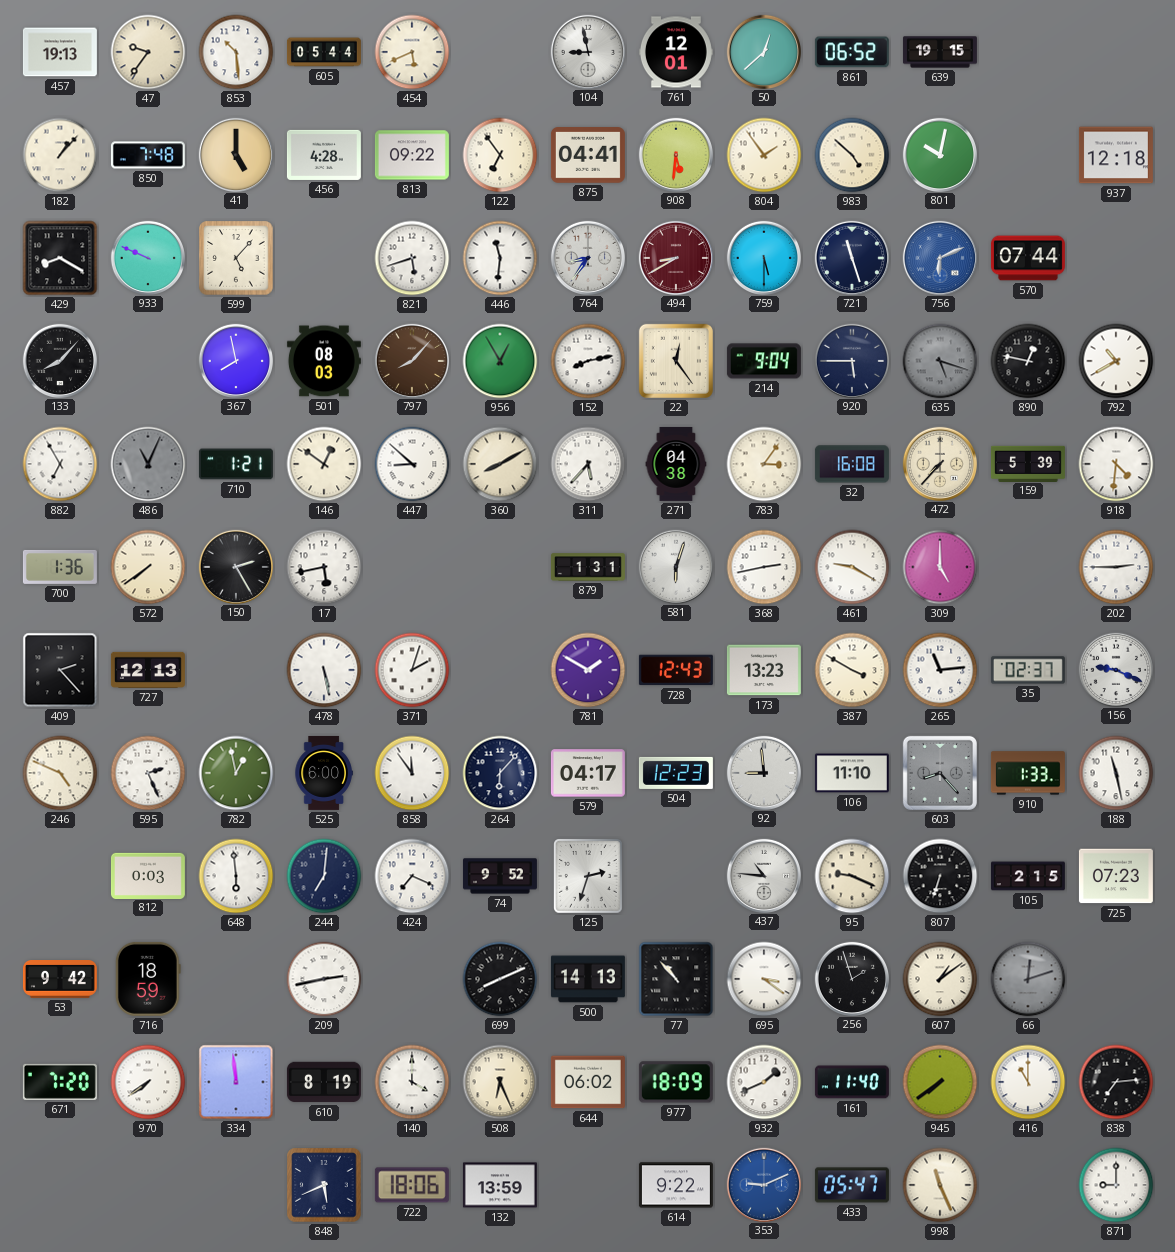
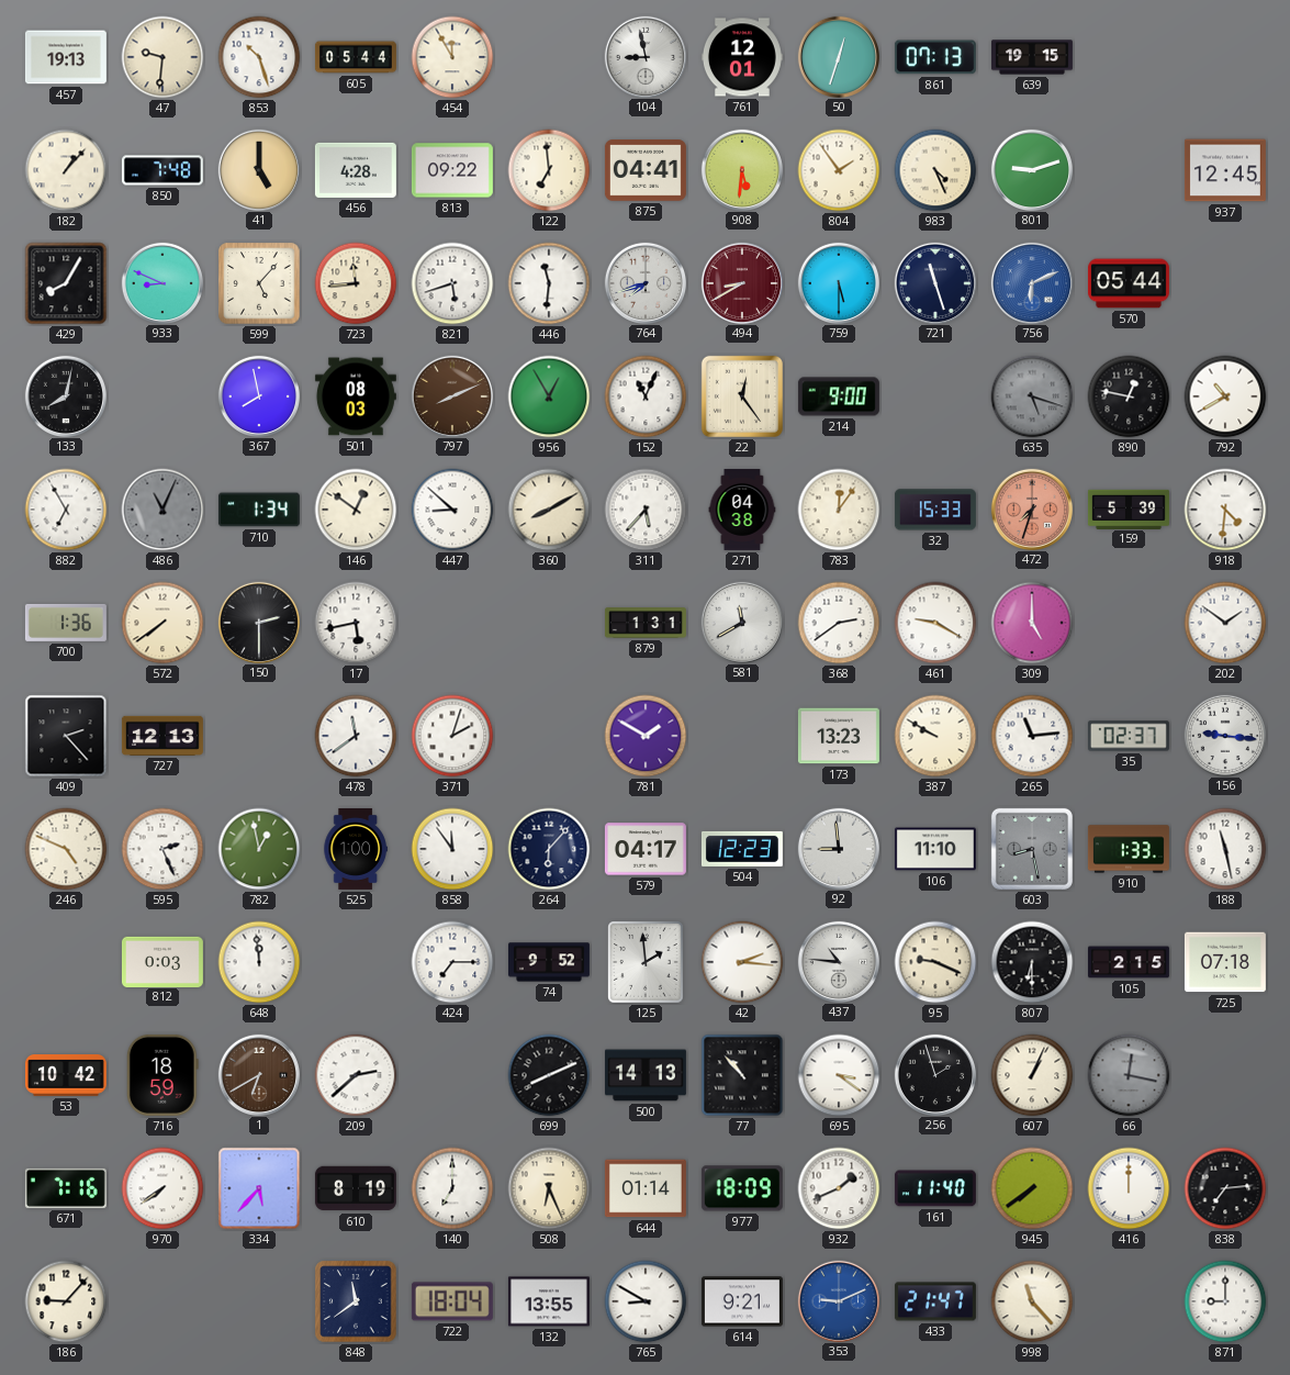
47: 9:36 -> 9:31 (162, 57)
853: 10:29 -> 10:27 (259, 57)
454: 5:41 -> 11:55 (452, 57)
50: 12:38 -> 12:33 (838, 56)
861: 06:52 -> 07:13 (935, 57)
122: 6:54 -> 6:59 (549, 170)
983: 4:52 -> 4:26 (935, 170)
801: 10:02 -> 9:12 (1031, 169)
937: 12:18 -> 12:45 (1225, 170)
429: 8:20 -> 8:05 (66, 283)
933: 9:49 -> 8:49 (161, 282)
723: none -> 11:44 (356, 283)
764: 8:36 -> 7:42 (644, 282)
570: 07:44 -> 05:44 (1129, 283)
133: 8:07 -> 8:02 (65, 395)
797: 8:07 -> 8:11 (451, 395)
152: 8:13 -> 11:04 (646, 396)
214: 9:04 -> 9:00 (839, 396)
920: 5:45 -> none (851, 360)
710: 1:21 -> 1:34 (259, 510)
783: 3:06 -> 12:06 (839, 510)
32: 16:08 -> 15:33 (935, 510)
472: 7:37 -> 7:33 (1031, 508)
472 dial: cream -> salmon (1031, 508)
150: 2:25 -> 2:30 (258, 622)
581: 6:03 -> 11:40 (741, 622)
368: 2:43 -> 2:39 (839, 623)
202: 2:45 -> 1:51 (1225, 623)
478: 5:28 -> 11:39 (356, 736)
728: 12:43 -> none (676, 670)
387: 3:50 -> 9:50 (935, 736)
156: 9:19 -> 9:16 (1224, 735)
525: 6:00 -> 1:00 (356, 849)
603: 8:23 -> 8:28 (1032, 849)
648: 5:59 -> 11:59 (259, 962)
244: 7:01 -> none (324, 876)
424: 7:19 -> 7:15 (452, 962)
125: 2:33 -> 1:59 (646, 962)
42: none -> 2:16 (742, 962)
807: 6:33 -> 6:30 (1032, 962)
725: 07:23 -> 07:18 (1225, 962)
53: 9:42 -> 10:42 (66, 1076)
1: none -> 6:40 (258, 1074)
209: 2:43 -> 2:38 (356, 1075)
607: 1:09 -> 1:04 (1032, 1075)
66: 12:12 -> 12:17 (1129, 1075)
671: 7:20 -> 7:16 (66, 1188)
334: 11:59 -> 5:37 (259, 1188)
140: 4:00 -> 7:00 (452, 1188)
644: 06:02 -> 01:14 (646, 1188)
416: 11:00 -> 12:00 (1129, 1188)
186: none -> 9:07 (66, 1301)
848: 5:41 -> 11:39 (356, 1301)
722: 18:06 -> 18:04 (452, 1301)
132: 13:59 -> 13:55 (549, 1301)
765: none -> 8:50 (646, 1301)
614: 9:22 -> 9:21 (742, 1301)
433: 05:47 -> 21:47 (935, 1301)
998: 11:26 -> 11:23 (1032, 1301)
